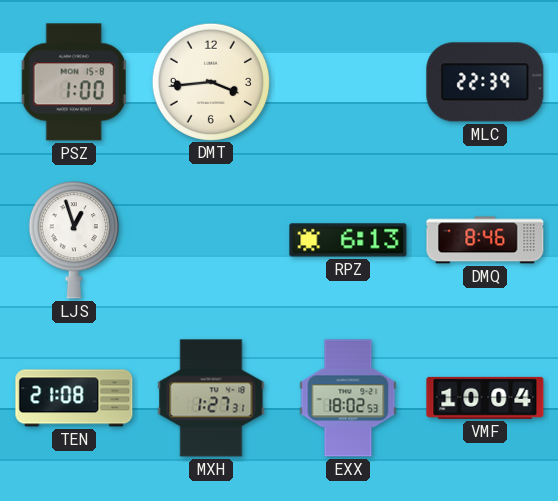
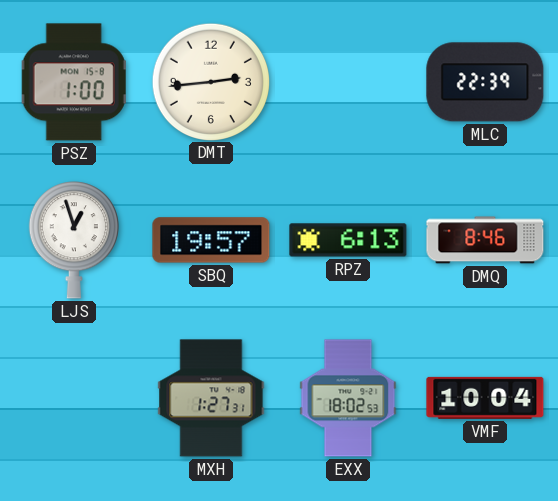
DMT: 3:44 -> 2:44 (210, 81)
SBQ: none -> 19:57 (211, 240)
TEN: 21:08 -> none (74, 398)
